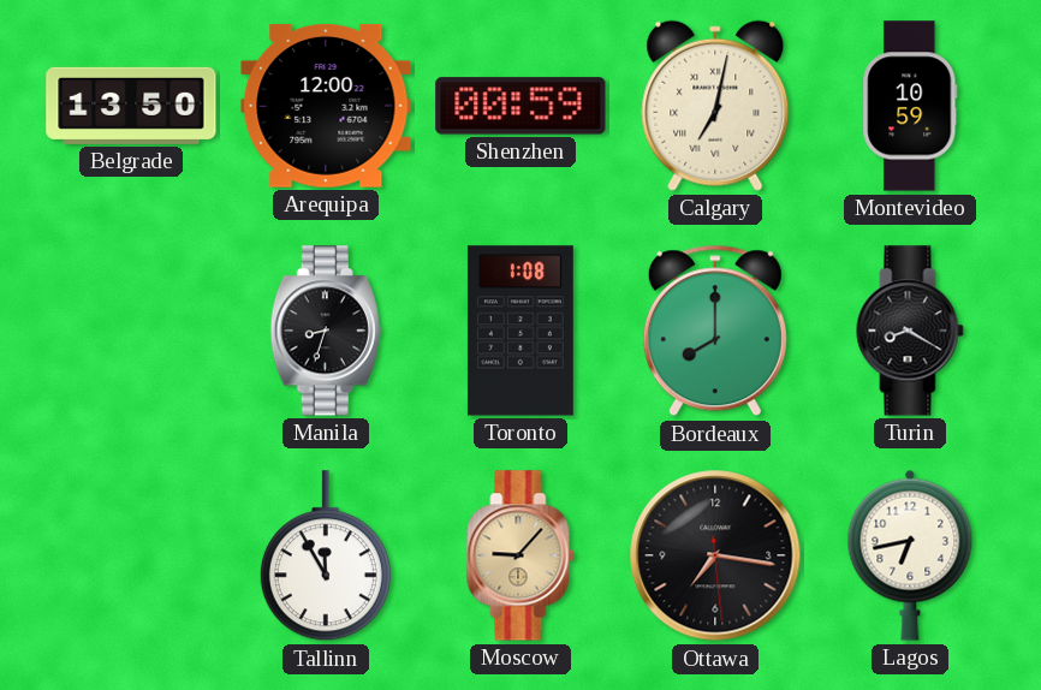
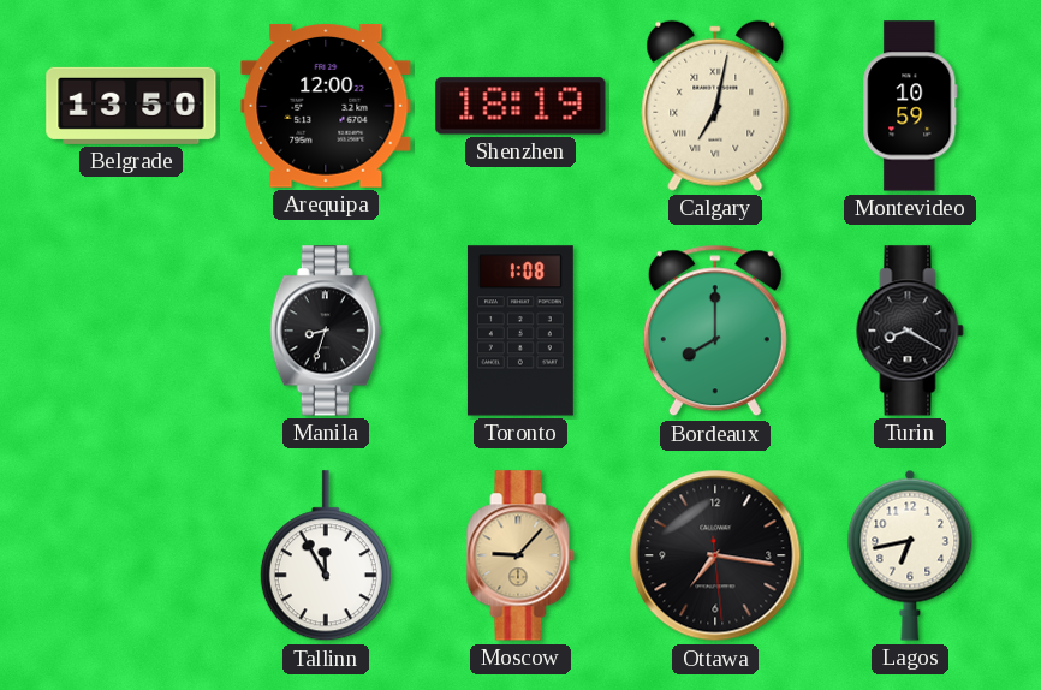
Shenzhen: 00:59 -> 18:19 (520, 106)
